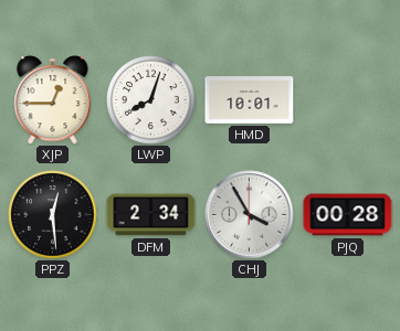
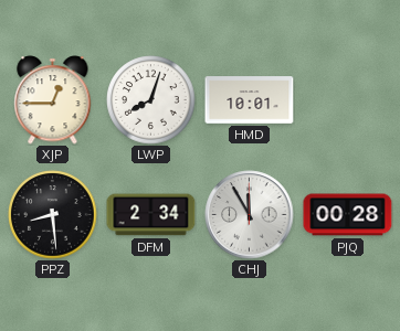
PPZ: 12:29 -> 8:29 (53, 215)
CHJ: 3:55 -> 11:55 (250, 215)
